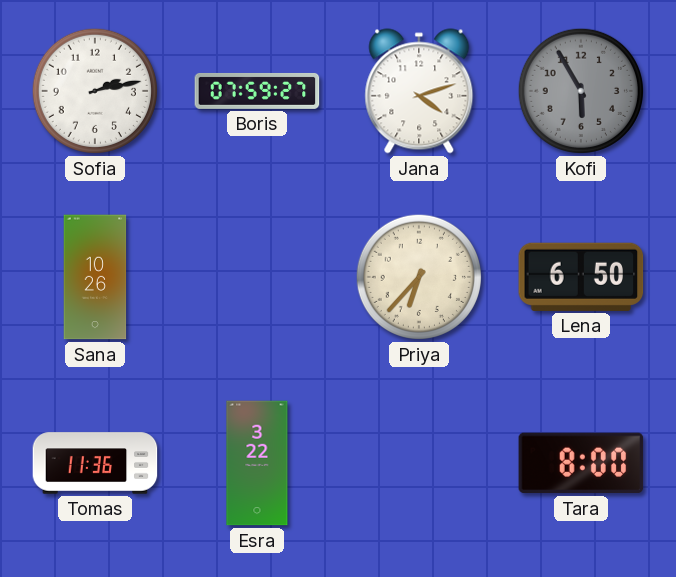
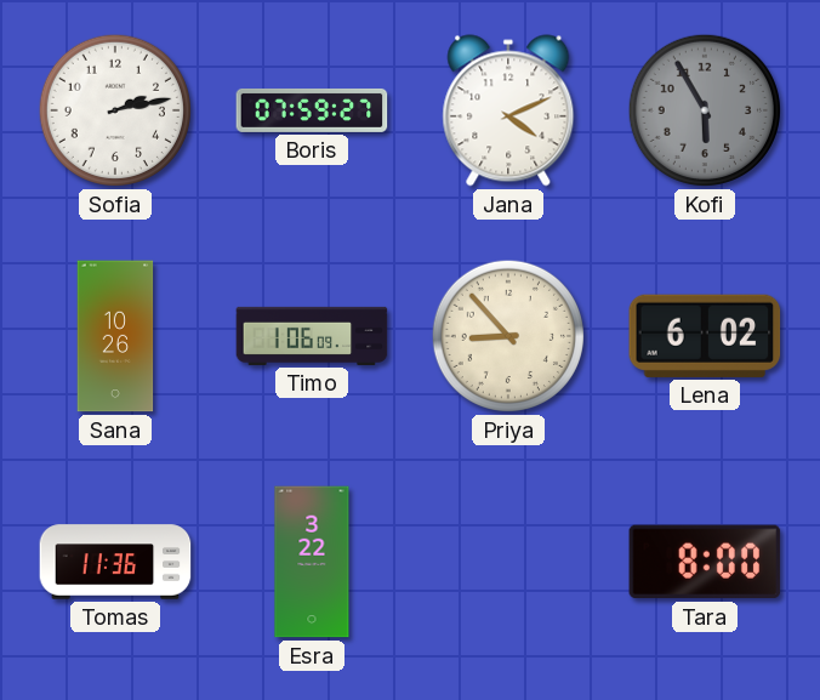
Jana: 4:12 -> 4:11 (508, 110)
Timo: none -> 1:06 (312, 336)
Priya: 6:37 -> 8:53 (508, 336)
Lena: 6:50 -> 6:02 (705, 336)
